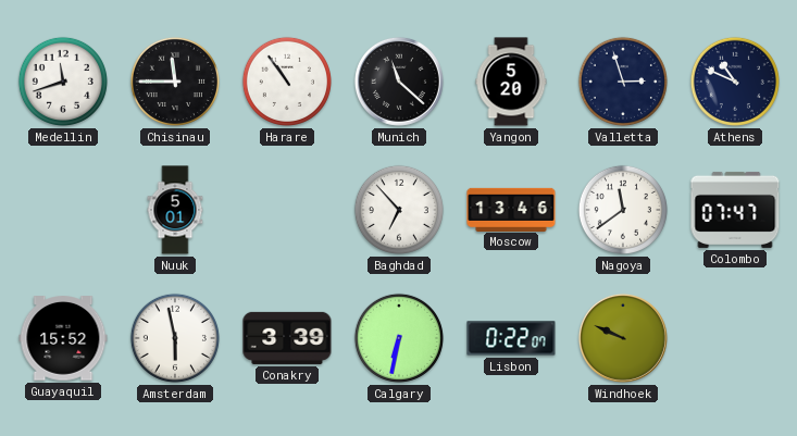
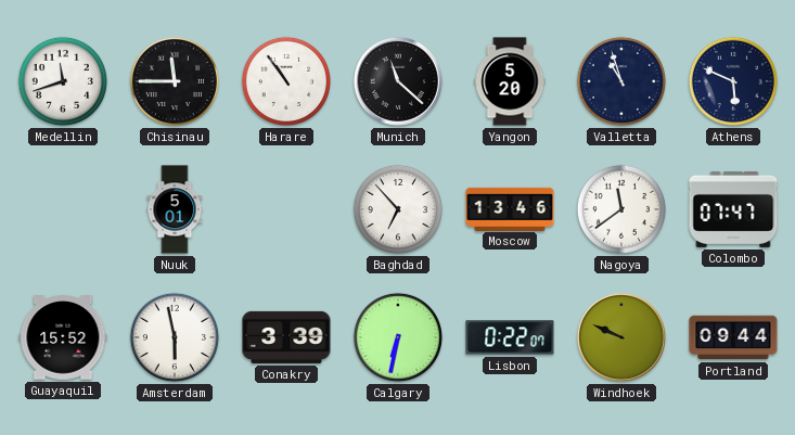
Valletta: 2:57 -> 10:57 (621, 81)
Athens: 10:49 -> 5:49 (733, 81)
Portland: none -> 09:44 (733, 337)
